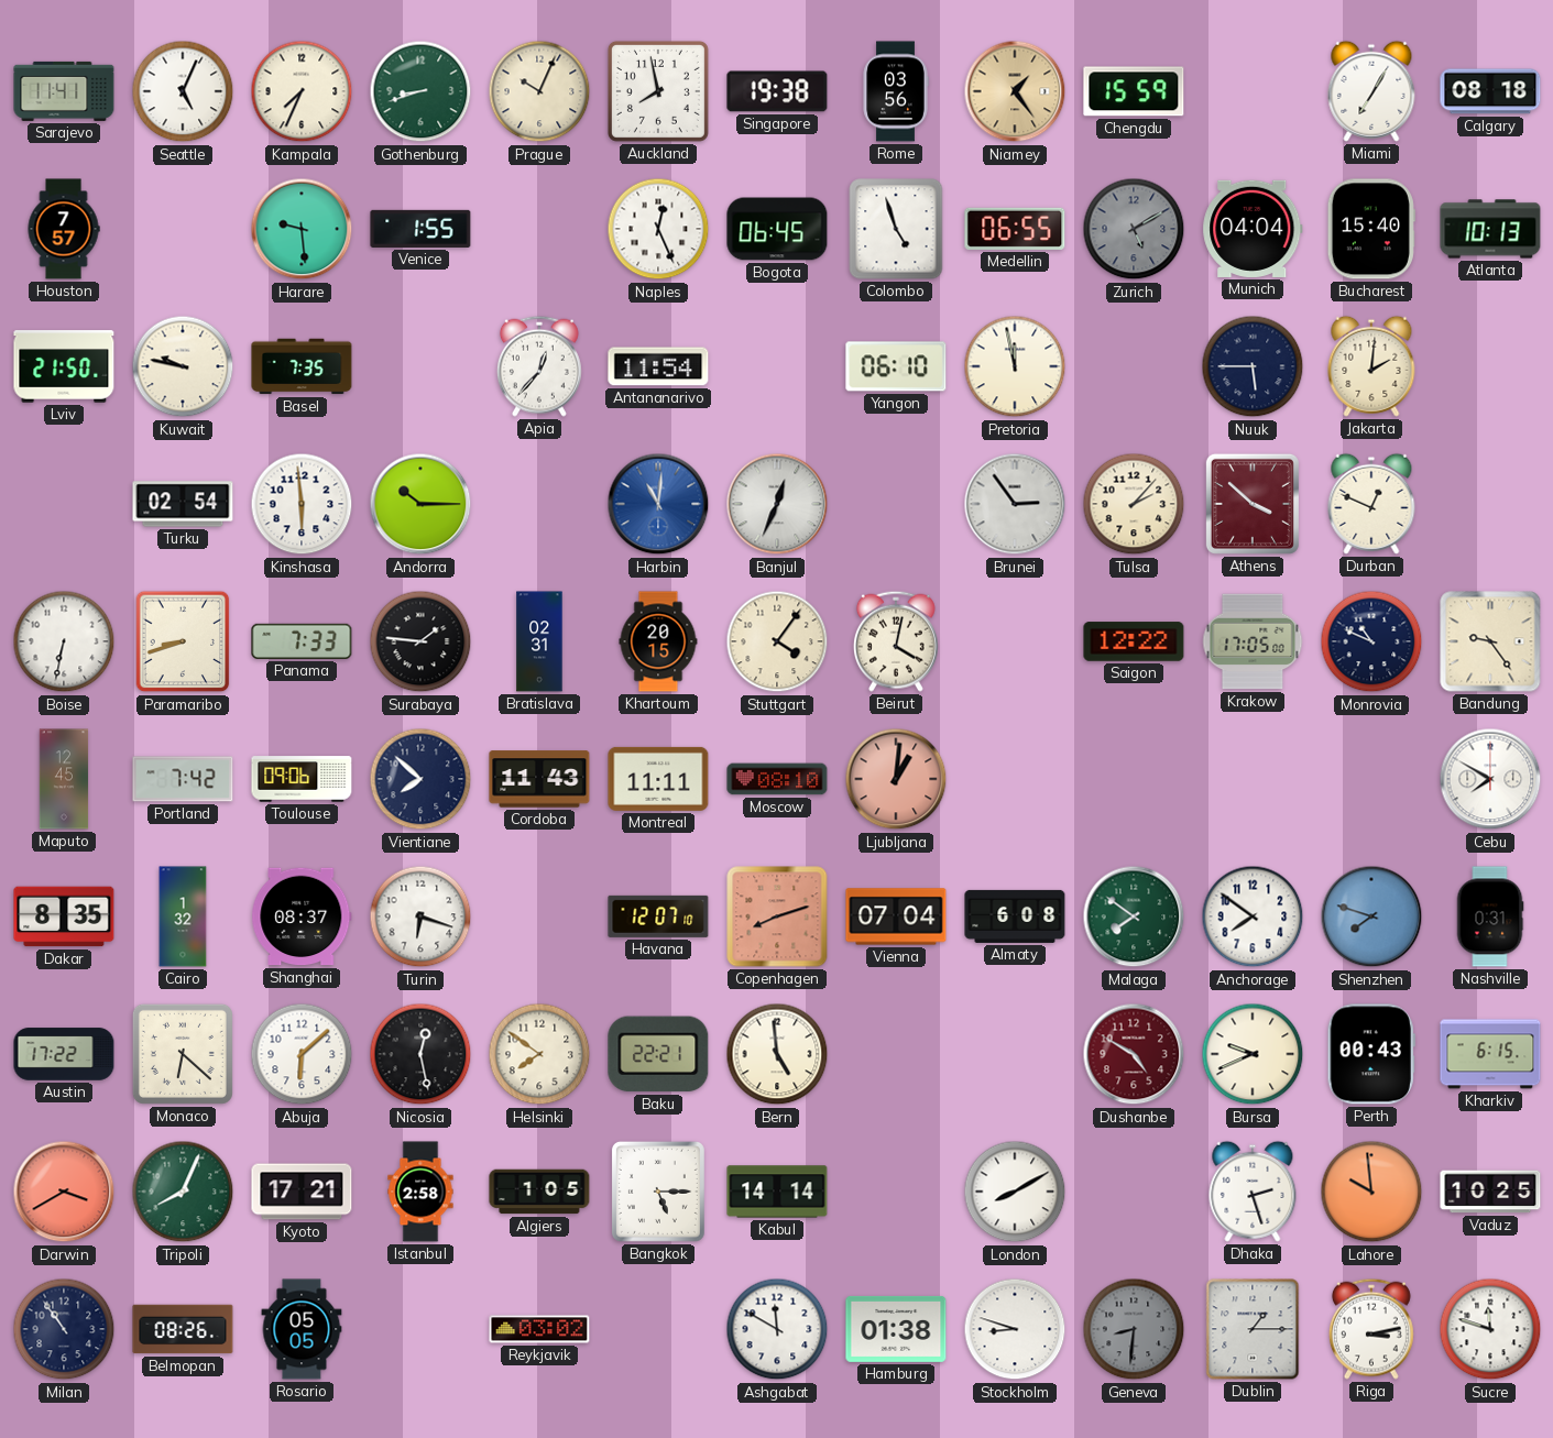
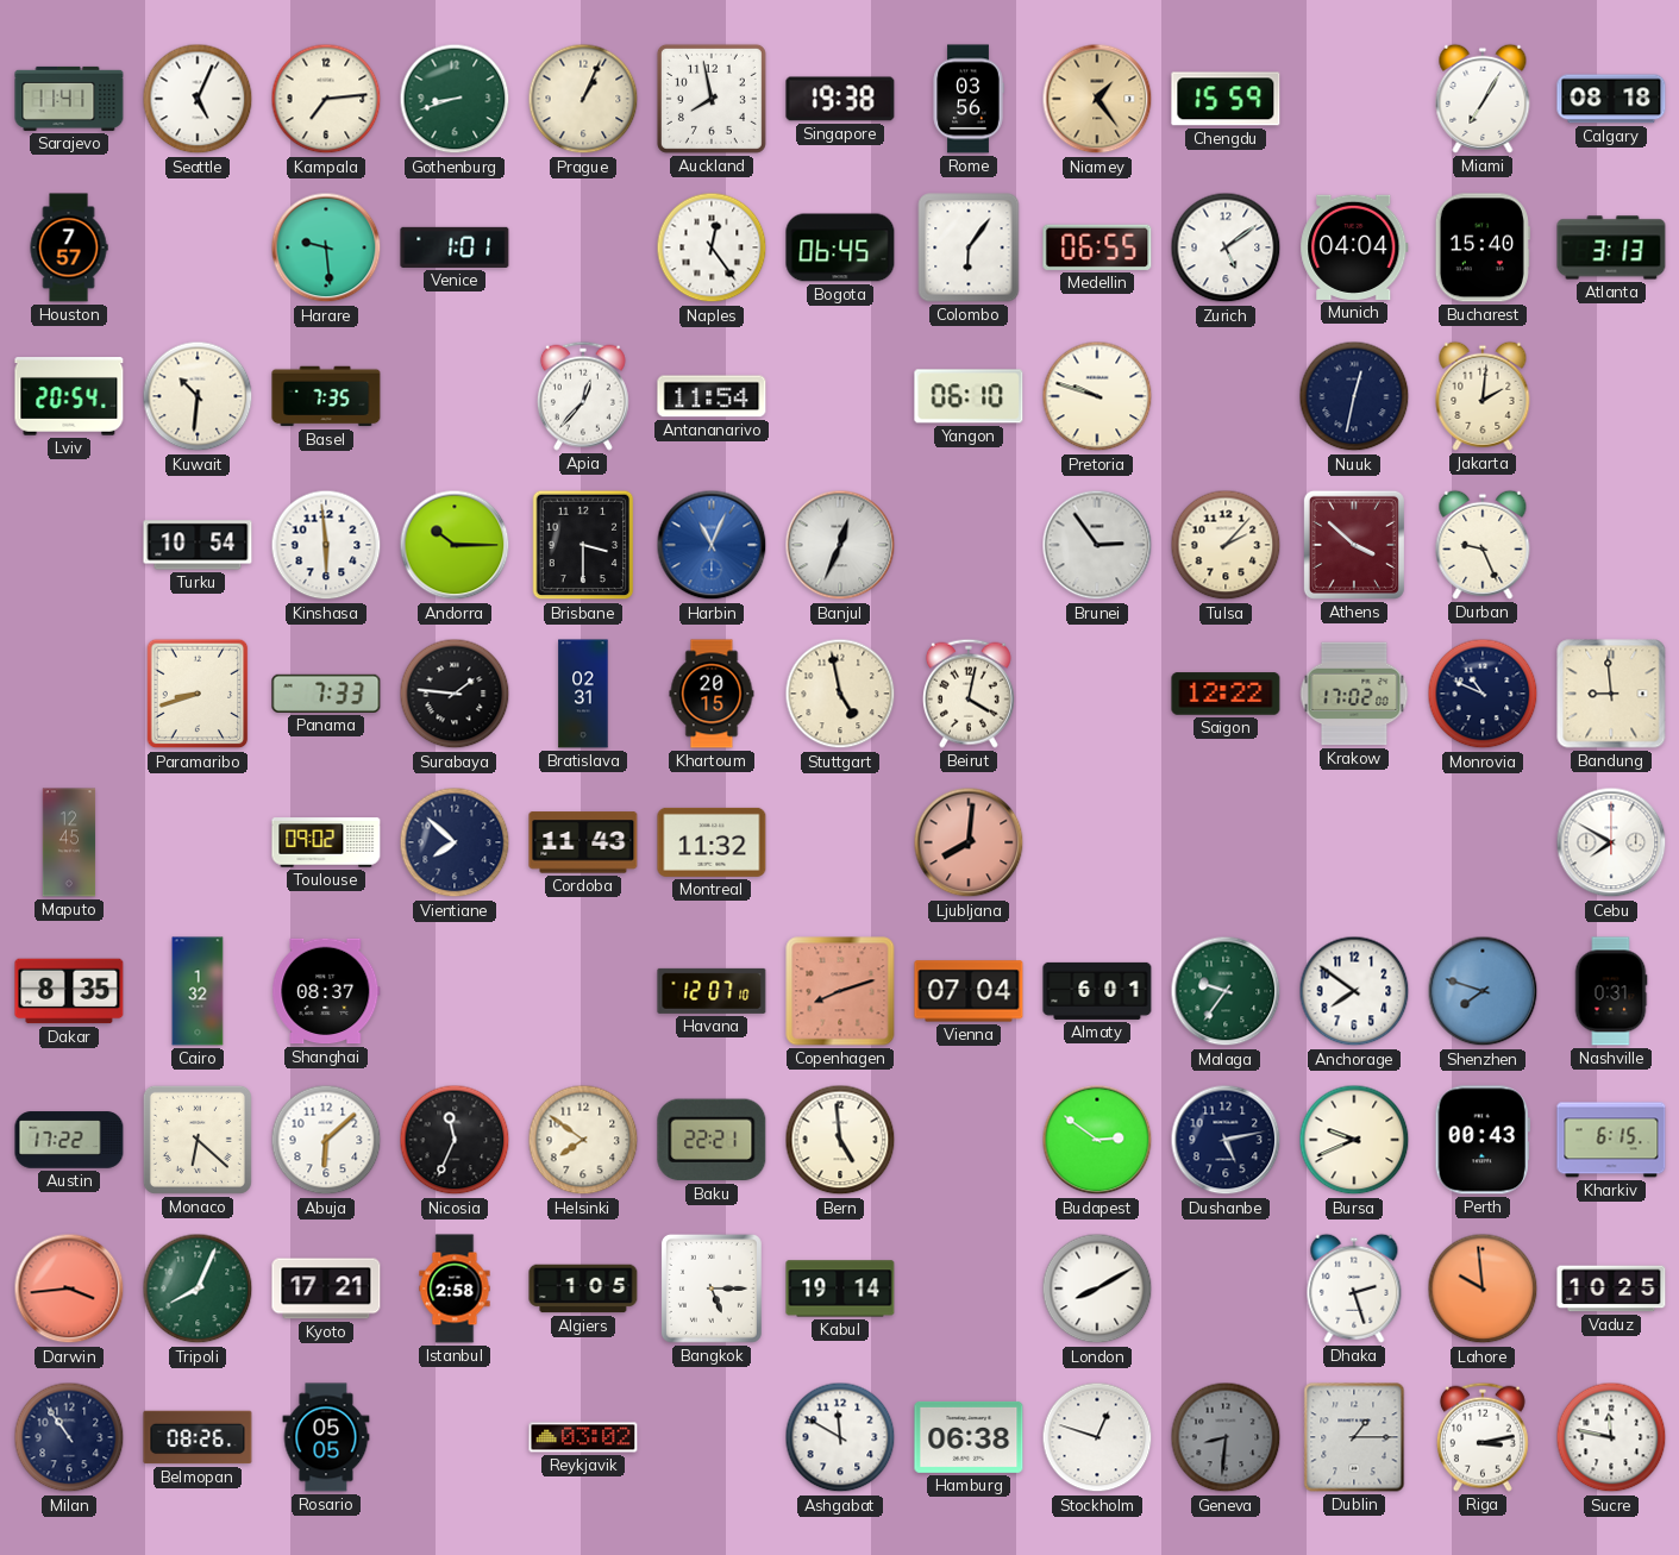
Kampala: 7:34 -> 7:14 (326, 99)
Prague: 10:04 -> 1:04 (583, 99)
Venice: 1:55 -> 1:01 (455, 247)
Naples: 12:26 -> 12:24 (712, 247)
Colombo: 4:57 -> 6:06 (969, 247)
Zurich: 5:10 -> 5:09 (1226, 247)
Zurich dial: grey -> white (1226, 247)
Atlanta: 10:13 -> 3:13 (1611, 247)
Lviv: 21:50 -> 20:54 (69, 396)
Kuwait: 9:47 -> 10:31 (198, 396)
Pretoria: 11:58 -> 9:48 (1097, 396)
Nuuk: 5:45 -> 12:32 (1354, 396)
Turku: 02:54 -> 10:54 (198, 545)
Brisbane: none -> 3:30 (583, 545)
Harbin: 11:01 -> 11:04 (712, 545)
Durban: 12:49 -> 9:26 (1483, 545)
Boise: 6:32 -> none (64, 641)
Stuttgart: 4:06 -> 4:58 (840, 694)
Krakow: 17:05 -> 17:02 (1354, 694)
Bandung: 9:24 -> 8:59 (1611, 694)
Portland: 7:42 -> none (183, 779)
Toulouse: 09:06 -> 09:02 (326, 842)
Montreal: 11:11 -> 11:32 (712, 842)
Moscow: 08:10 -> none (777, 779)
Ljubljana: 1:01 -> 8:01 (969, 842)
Turin: 6:18 -> none (420, 916)
Almaty: 6:08 -> 6:01 (1097, 991)
Malaga: 7:51 -> 9:36 (1226, 991)
Nicosia: 12:28 -> 11:34 (455, 1140)
Budapest: none -> 2:51 (1097, 1140)
Dushanbe: 4:50 -> 5:13 (1226, 1140)
Dushanbe dial: burgundy -> navy (1226, 1140)
Darwin: 3:40 -> 3:44 (69, 1288)
Kabul: 14:14 -> 19:14 (840, 1288)
Hamburg: 01:38 -> 06:38 (969, 1437)
Stockholm: 8:48 -> 12:48 (1097, 1437)
Sucre: 11:48 -> 11:47 (1611, 1437)
